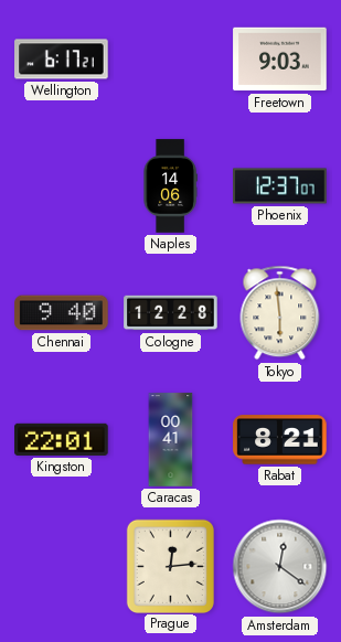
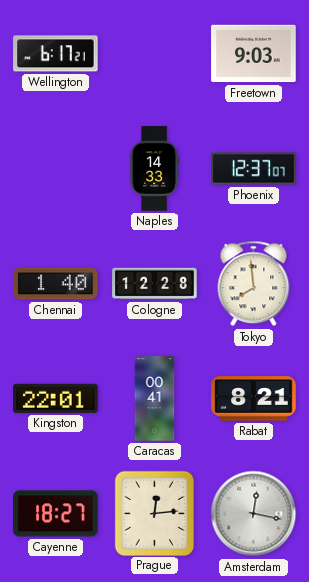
Naples: 14:06 -> 14:33 (154, 169)
Chennai: 9:40 -> 1:40 (56, 284)
Tokyo: 5:59 -> 7:59 (254, 284)
Cayenne: none -> 18:27 (56, 514)
Amsterdam: 12:21 -> 12:17 (254, 514)
